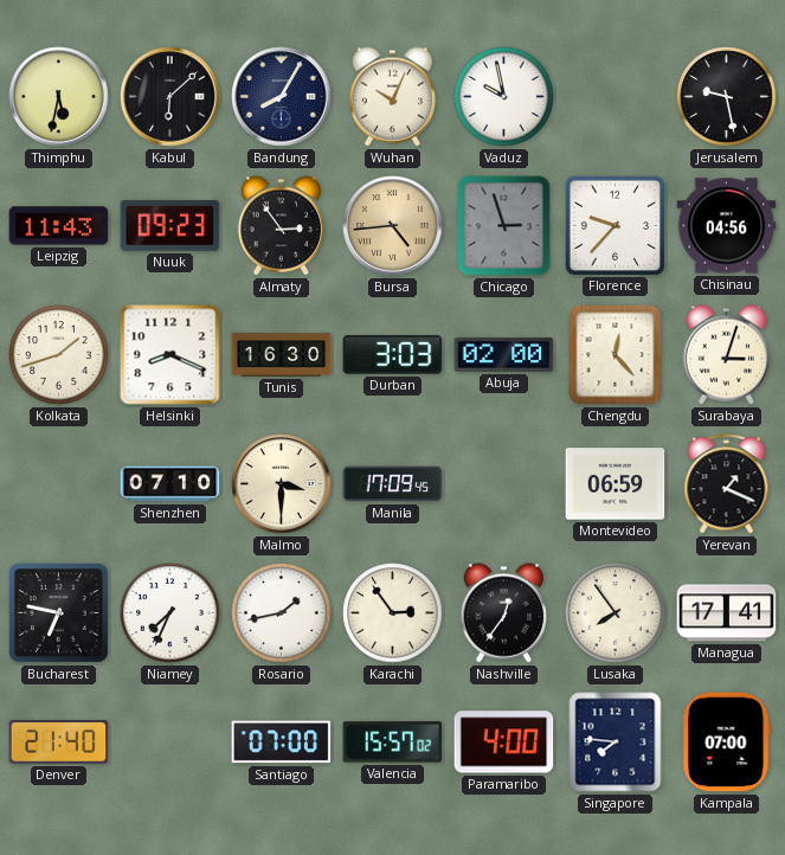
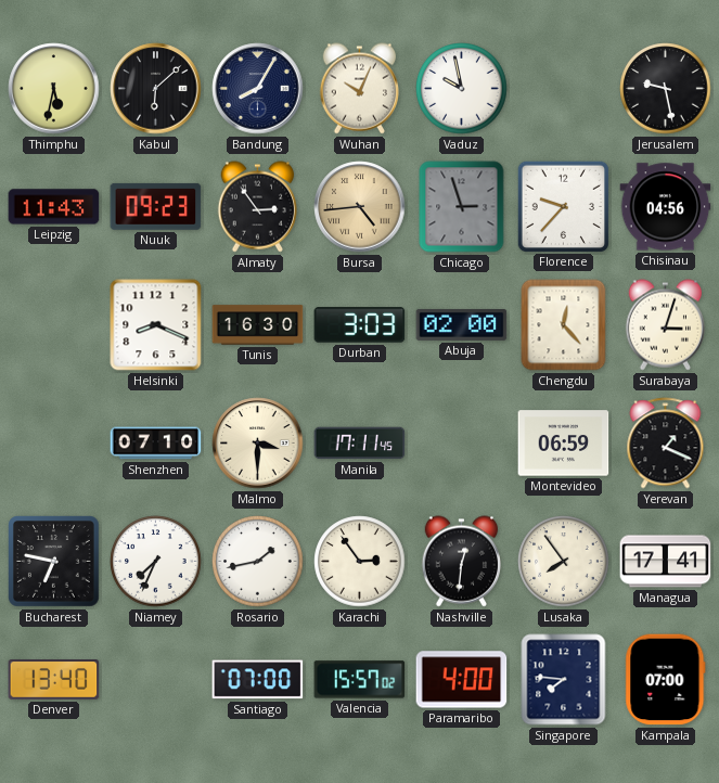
Kolkata: 1:42 -> none (59, 355)
Manila: 17:09 -> 17:11 (360, 444)
Nashville: 12:36 -> 12:31 (461, 562)
Denver: 21:40 -> 13:40 (54, 680)
